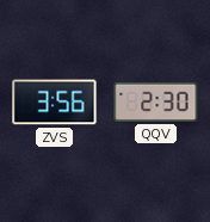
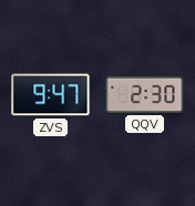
ZVS: 3:56 -> 9:47 (51, 95)
